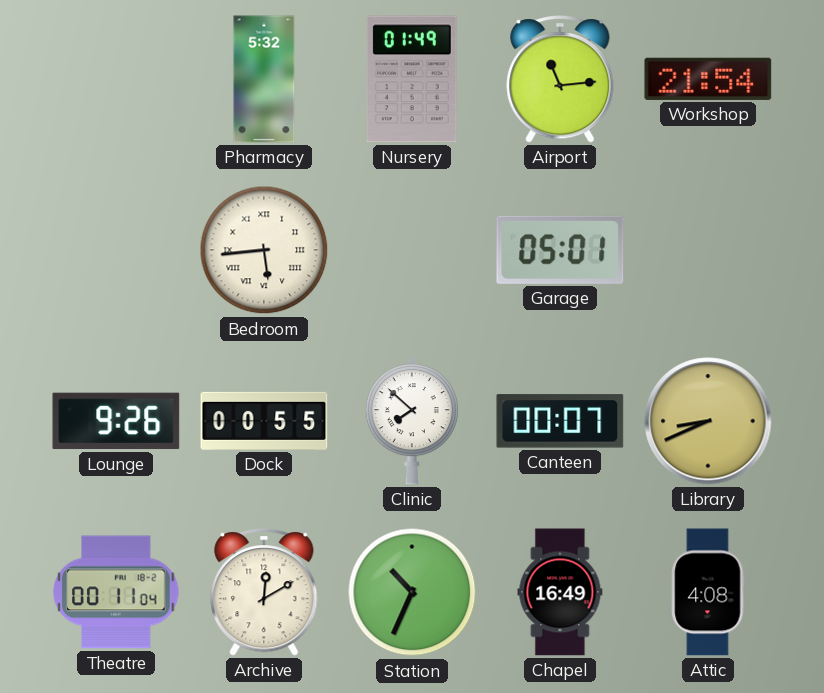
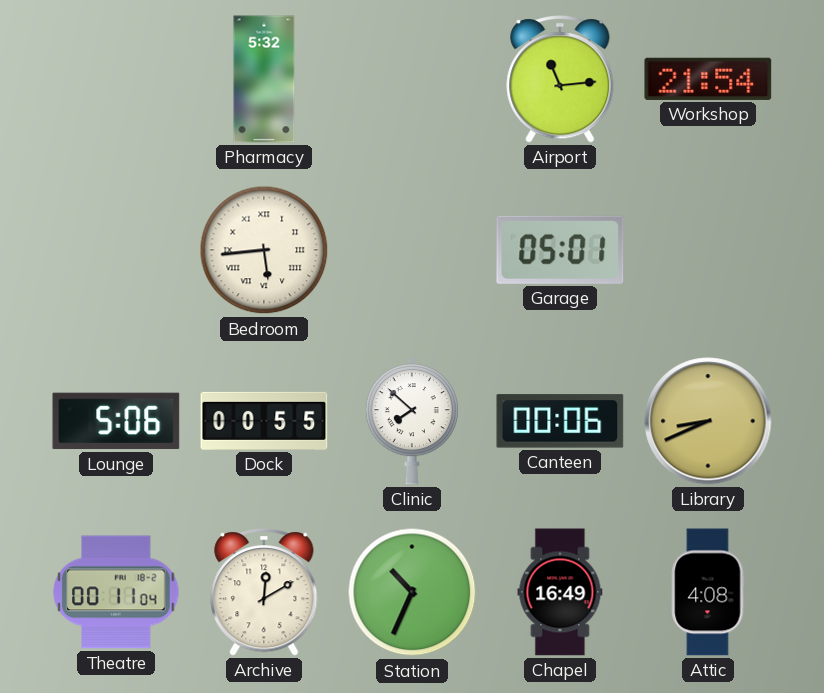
Nursery: 01:49 -> none (412, 79)
Lounge: 9:26 -> 5:06 (116, 421)
Canteen: 00:07 -> 00:06 (560, 421)
